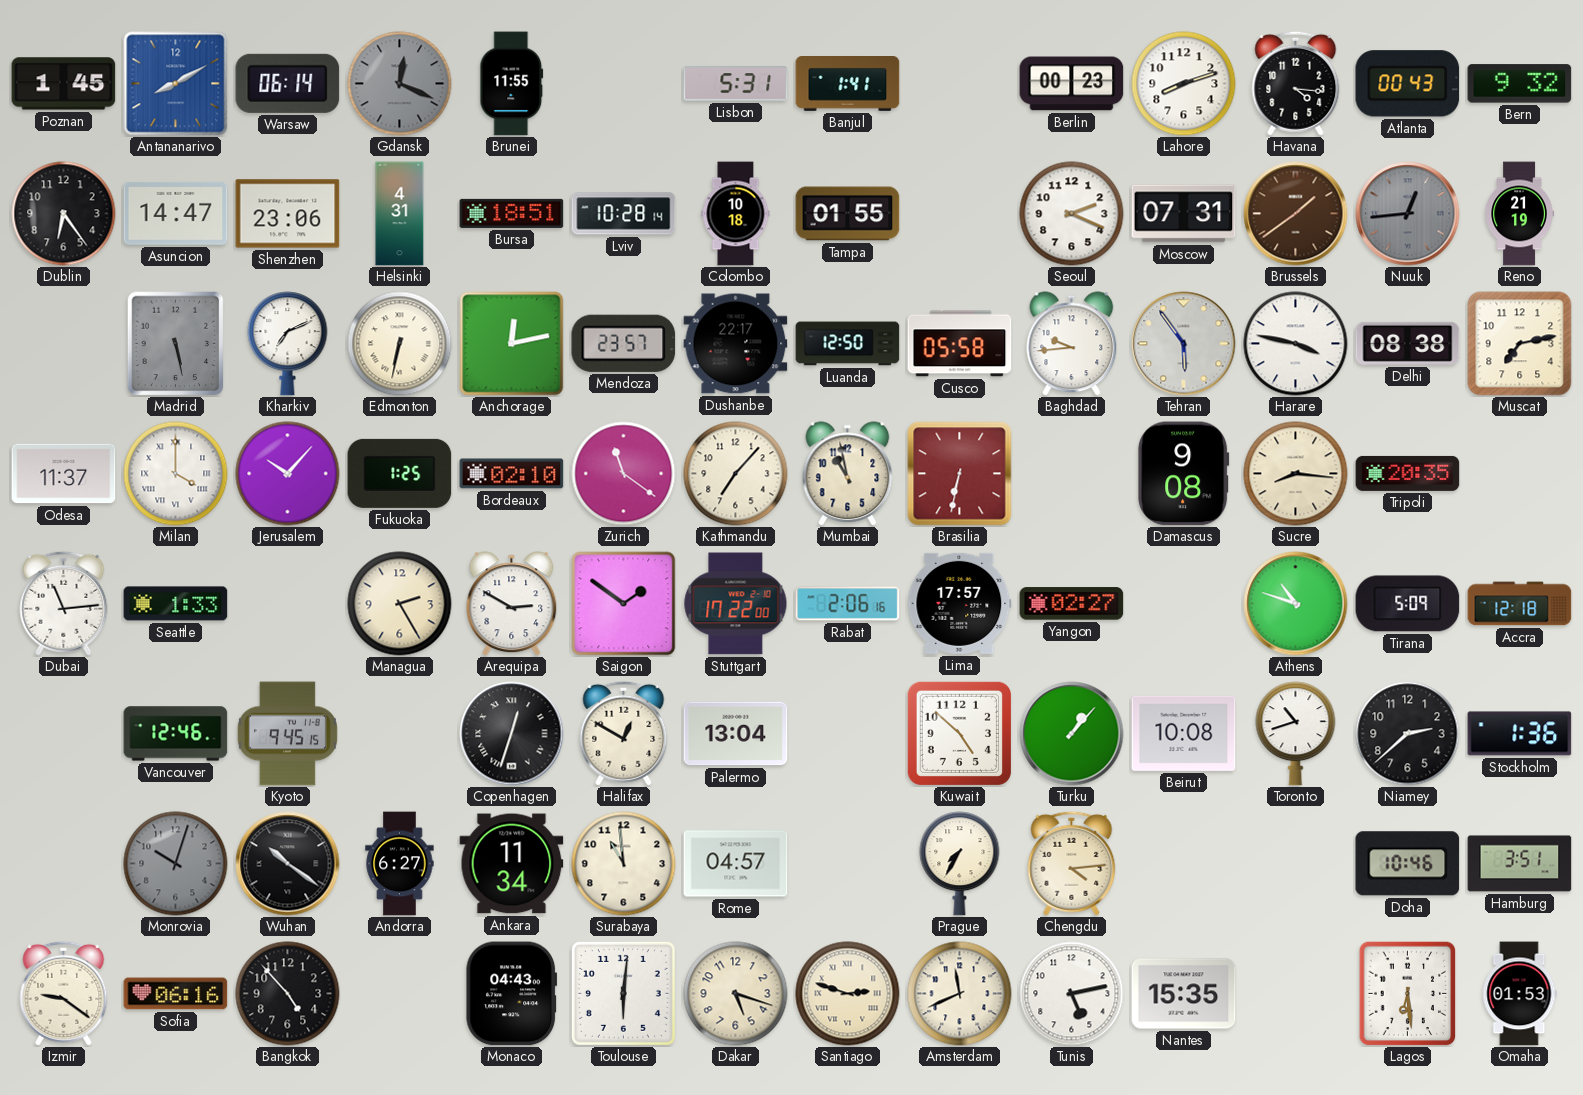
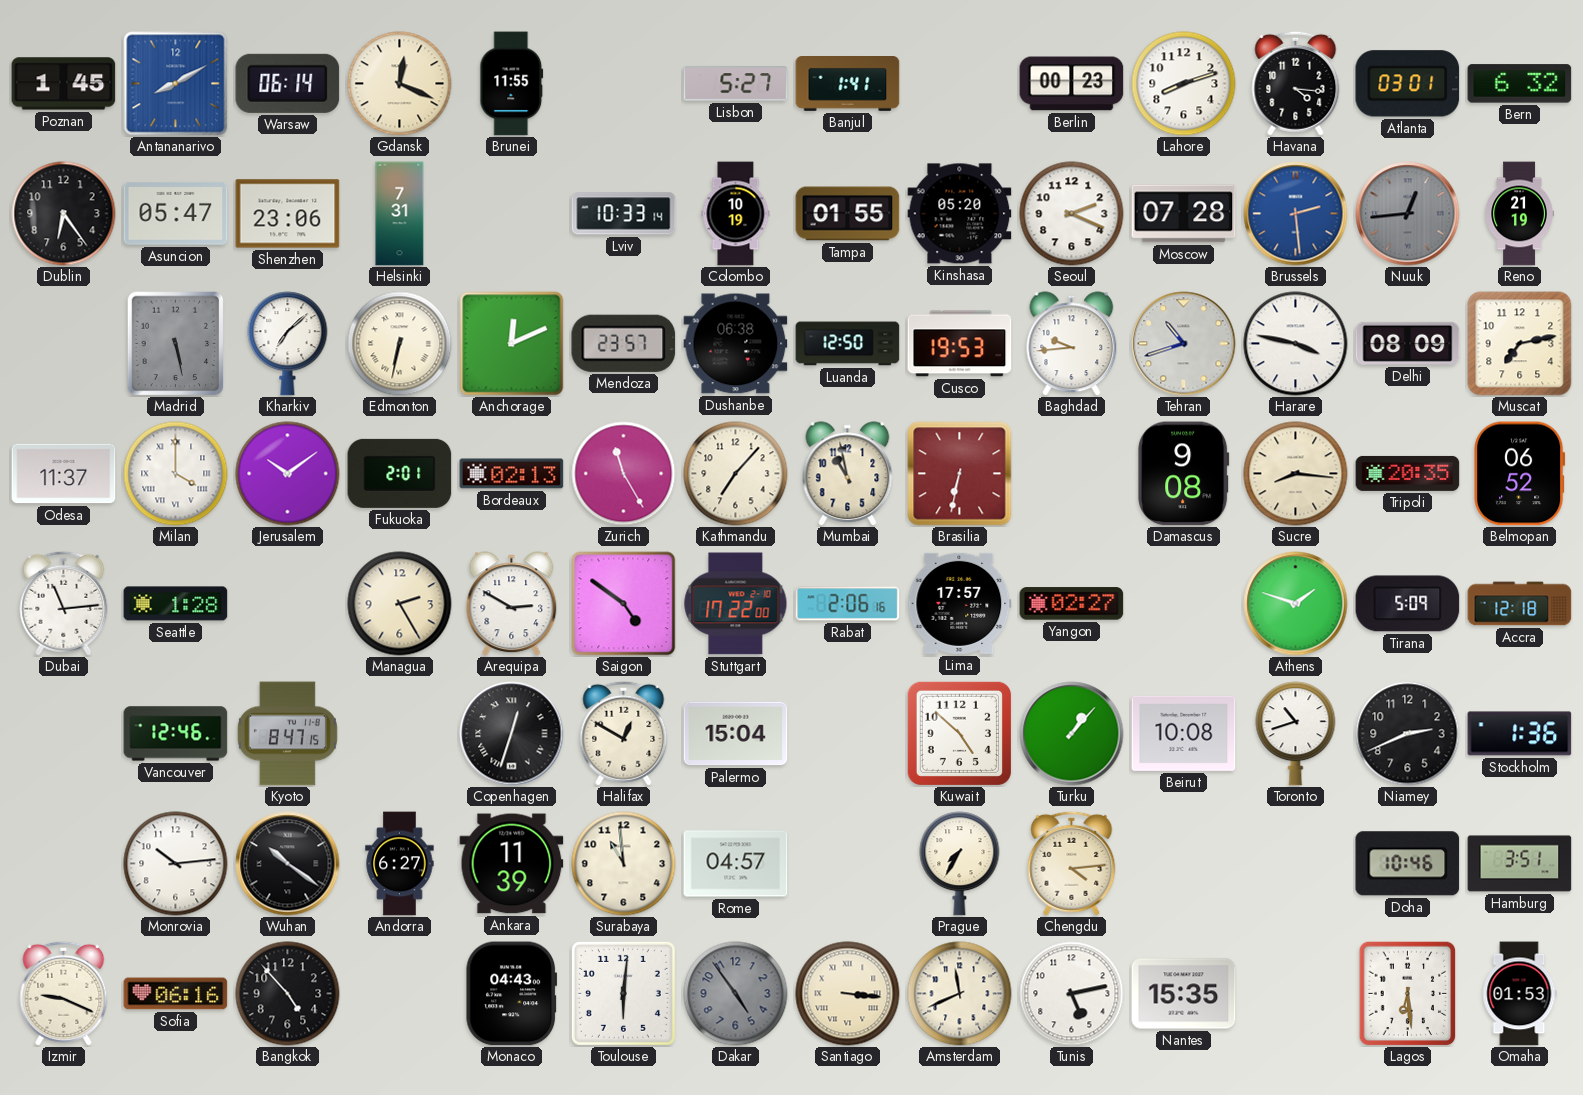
Gdansk dial: grey -> cream (400, 84)
Lisbon: 5:31 -> 5:27 (736, 84)
Atlanta: 00:43 -> 03:01 (1408, 84)
Bern: 9:32 -> 6:32 (1520, 84)
Asuncion: 14:47 -> 05:47 (176, 214)
Helsinki: 4:31 -> 7:31 (400, 214)
Bursa: 18:51 -> none (512, 213)
Lviv: 10:28 -> 10:33 (624, 214)
Colombo: 10:18 -> 10:19 (736, 214)
Kinshasa: none -> 05:20 (960, 214)
Moscow: 07:31 -> 07:28 (1184, 214)
Brussels: 1:39 -> 2:29 (1296, 214)
Brussels dial: brown -> blue (1296, 214)
Kharkiv: 7:11 -> 7:08 (288, 344)
Anchorage: 12:13 -> 12:11 (512, 344)
Dushanbe: 22:17 -> 06:38 (736, 344)
Cusco: 05:58 -> 19:53 (960, 344)
Tehran: 5:54 -> 10:42 (1184, 344)
Delhi: 08:38 -> 08:09 (1408, 343)
Jerusalem: 10:07 -> 10:09 (288, 474)
Fukuoka: 1:25 -> 2:01 (400, 473)
Bordeaux: 02:10 -> 02:13 (512, 474)
Zurich: 11:21 -> 11:25 (624, 474)
Belmopan: none -> 06:52 (1520, 474)
Seattle: 1:33 -> 1:28 (176, 604)
Saigon: 1:51 -> 4:51 (624, 604)
Athens: 10:48 -> 1:48 (1296, 604)
Kyoto: 9:45 -> 8:47 (287, 734)
Palermo: 13:04 -> 15:04 (736, 734)
Niamey: 2:38 -> 2:41 (1408, 734)
Monrovia: 10:03 -> 10:14 (176, 864)
Monrovia dial: grey -> white (176, 864)
Ankara: 11:34 -> 11:39 (512, 864)
Izmir: 9:21 -> 9:19 (64, 993)
Dakar: 5:18 -> 4:54 (736, 994)
Dakar dial: cream -> grey (736, 994)
Santiago: 2:48 -> 3:16 (848, 994)
